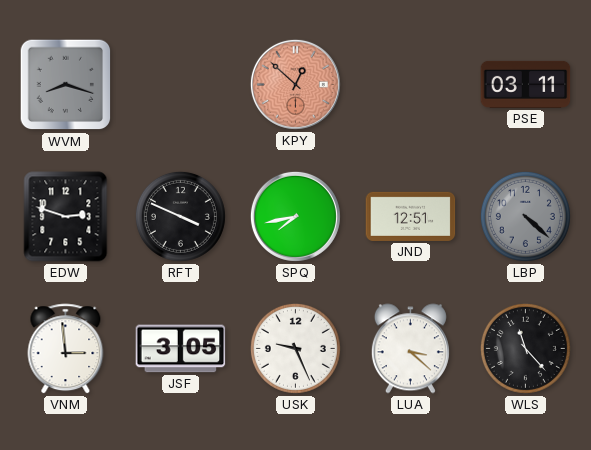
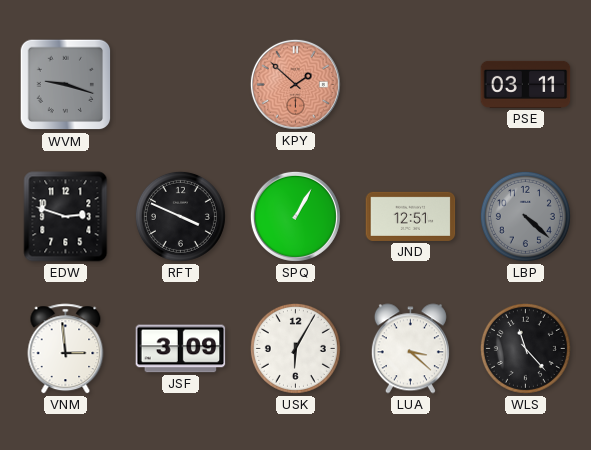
WVM: 8:18 -> 9:18 (66, 85)
KPY: 12:52 -> 1:52 (295, 84)
SPQ: 7:43 -> 1:05 (295, 216)
JSF: 3:05 -> 3:09 (181, 349)
USK: 9:26 -> 6:05 (295, 348)
